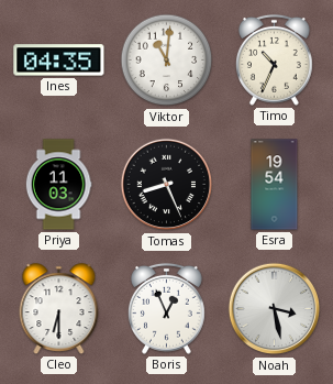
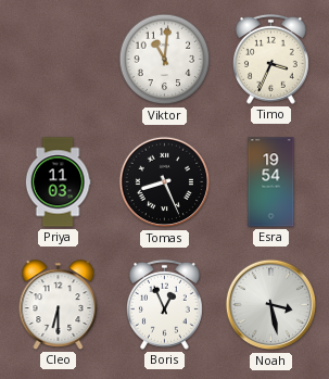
Ines: 04:35 -> none (59, 61)
Timo: 10:34 -> 3:34 (270, 59)
